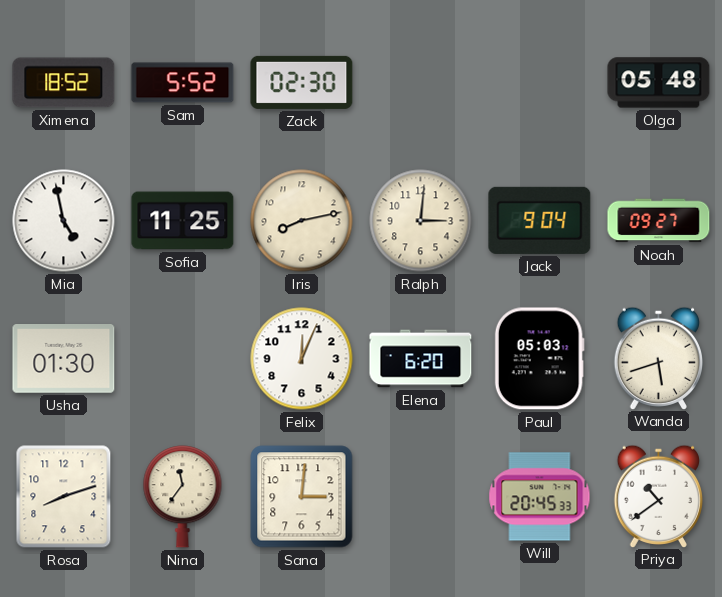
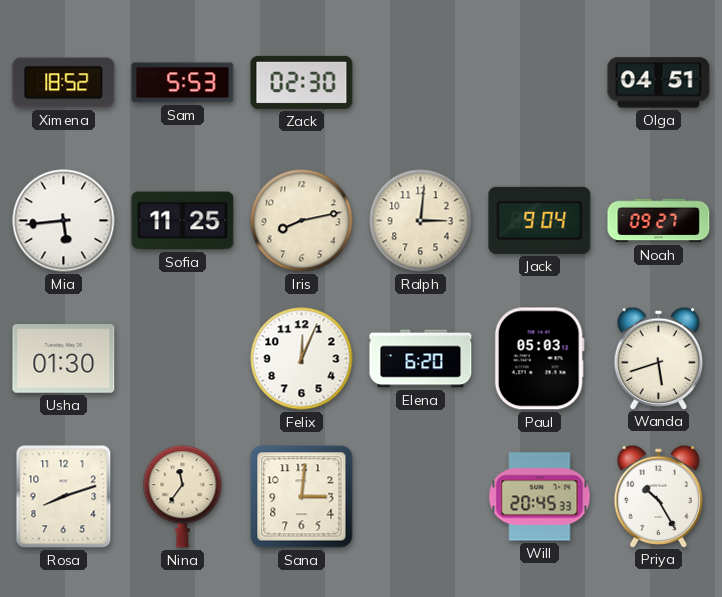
Sam: 5:52 -> 5:53 (183, 83)
Olga: 05:48 -> 04:51 (659, 83)
Mia: 4:58 -> 5:44 (64, 221)
Priya: 10:39 -> 10:25 (658, 496)
